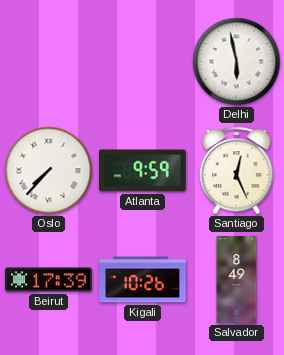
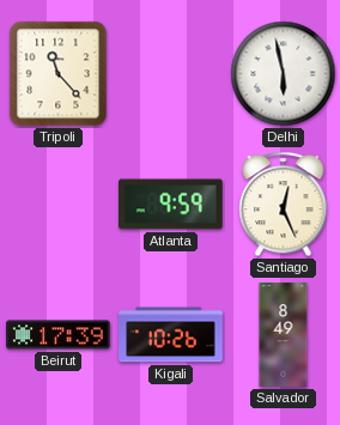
Tripoli: none -> 11:23 (59, 74)
Oslo: 7:37 -> none (49, 171)
